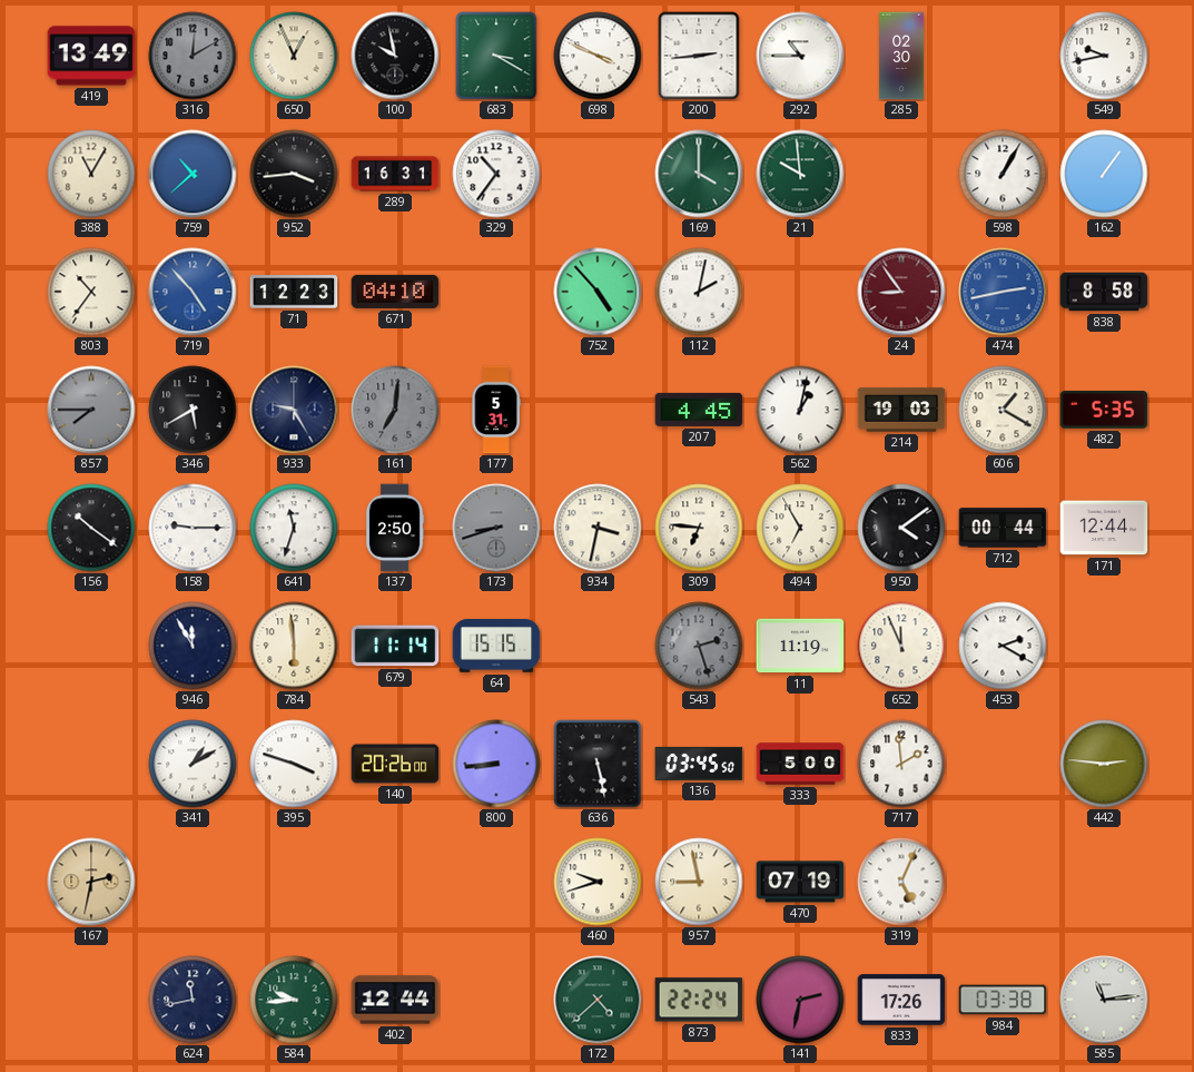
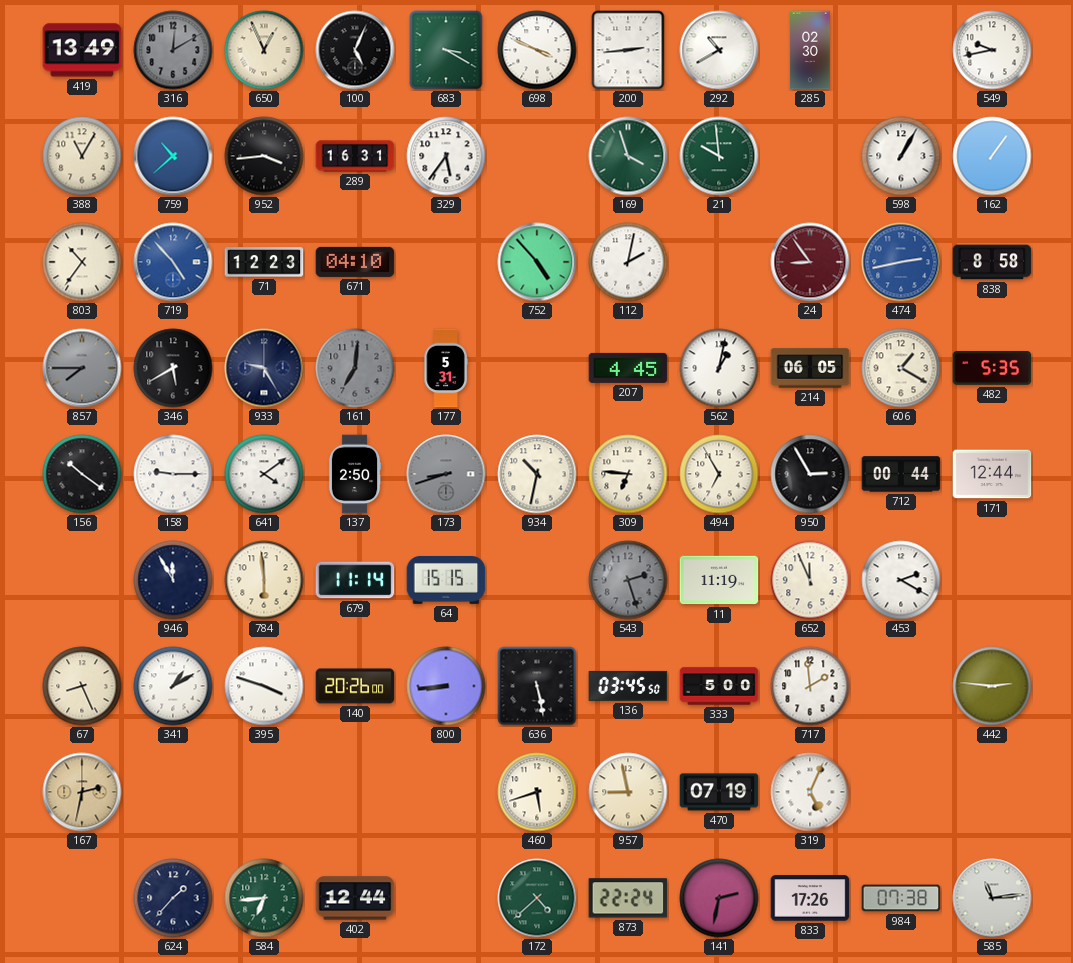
100: 9:58 -> 5:04 (355, 50)
292: 10:45 -> 10:40 (719, 50)
329: 10:36 -> 5:36 (446, 156)
169: 4:00 -> 3:57 (628, 156)
214: 19:03 -> 06:05 (810, 368)
641: 11:33 -> 4:09 (264, 474)
934: 3:32 -> 10:32 (537, 474)
950: 4:09 -> 2:55 (810, 474)
67: none -> 8:26 (82, 686)
460: 9:42 -> 5:42 (537, 792)
624: 11:43 -> 1:37 (173, 898)
584: 9:44 -> 6:44 (264, 898)
984: 03:38 -> 07:38 (901, 898)
